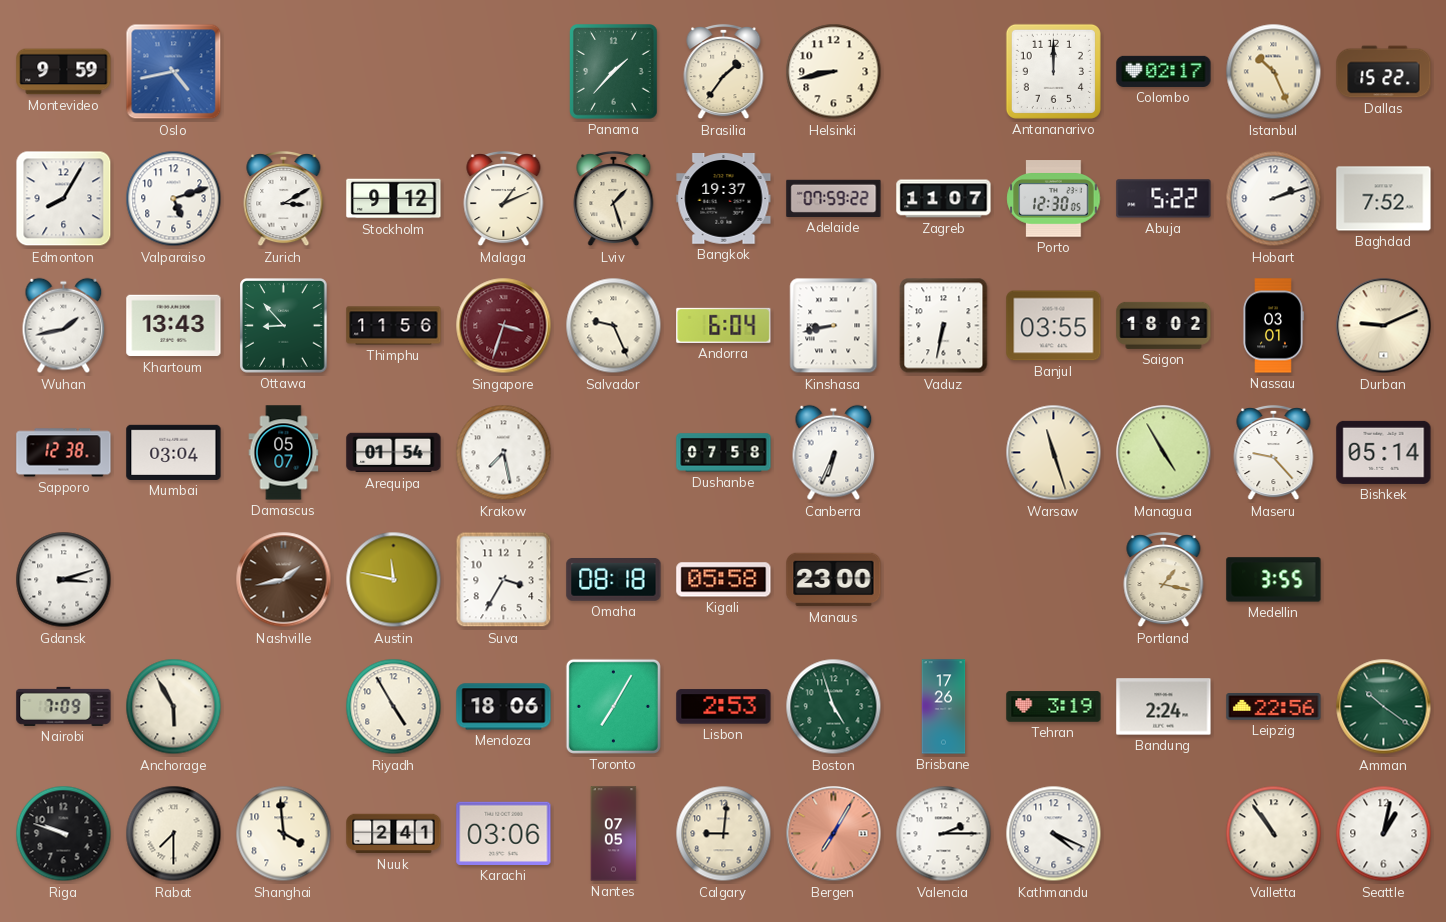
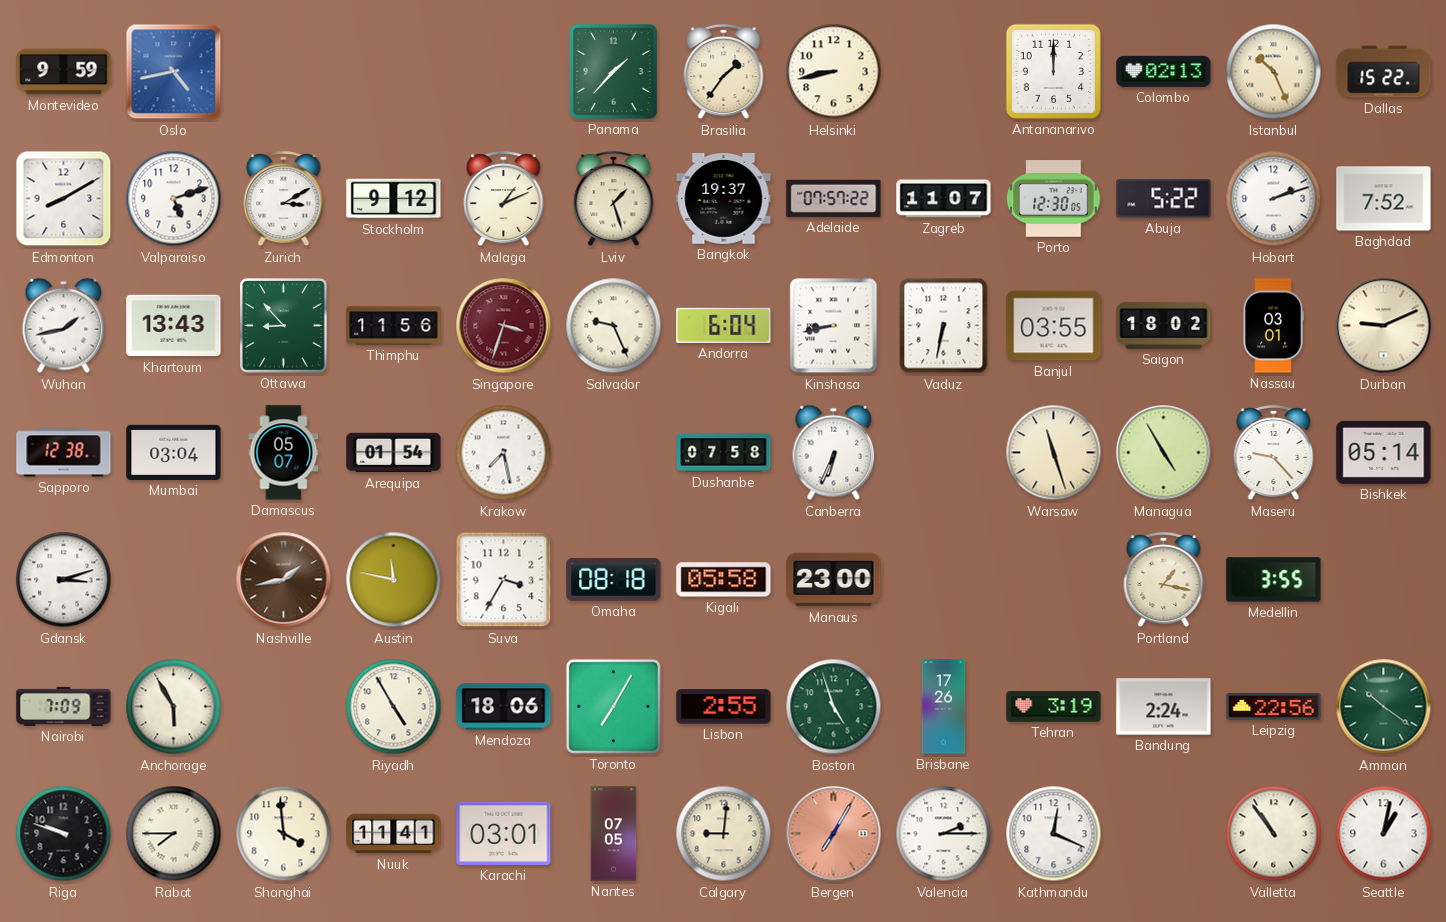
Colombo: 02:17 -> 02:13 (1164, 71)
Edmonton: 8:05 -> 8:10 (64, 199)
Adelaide: 07:59 -> 07:57 (834, 198)
Lisbon: 2:53 -> 2:55 (724, 707)
Rabat: 7:30 -> 7:45 (174, 834)
Nuuk: 2:41 -> 11:41 (394, 834)
Karachi: 03:06 -> 03:01 (504, 833)
Kathmandu: 4:19 -> 12:19 (1054, 834)
